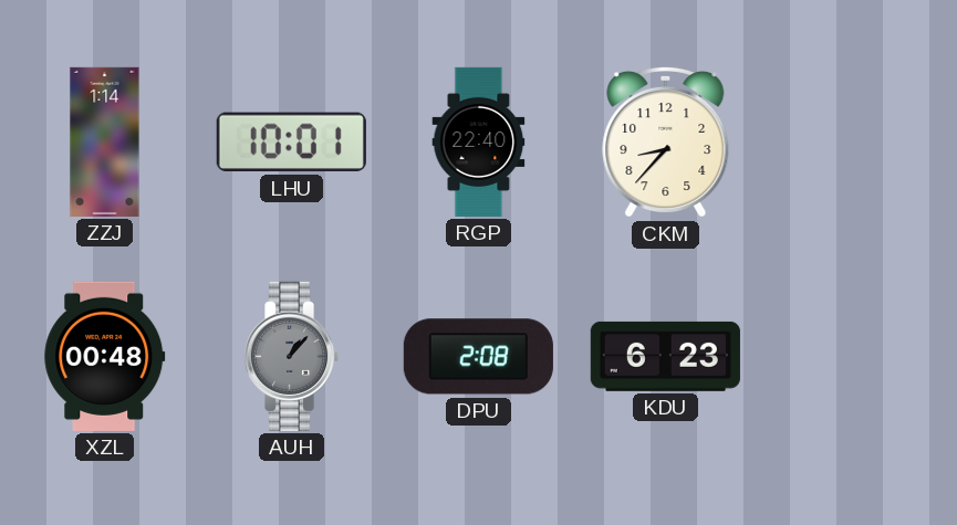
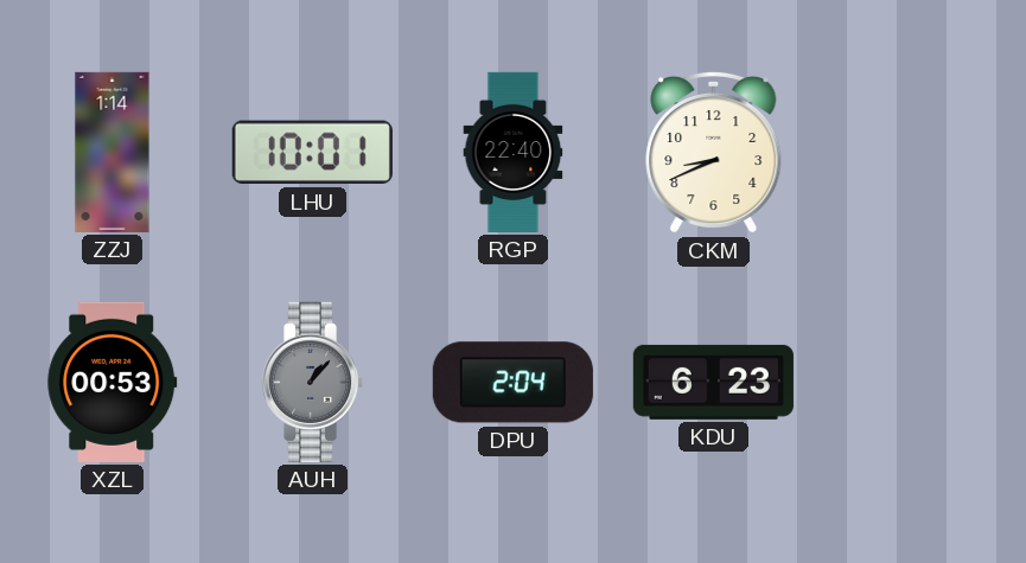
CKM: 8:37 -> 8:41 (714, 152)
XZL: 00:48 -> 00:53 (113, 382)
DPU: 2:08 -> 2:04 (512, 383)
